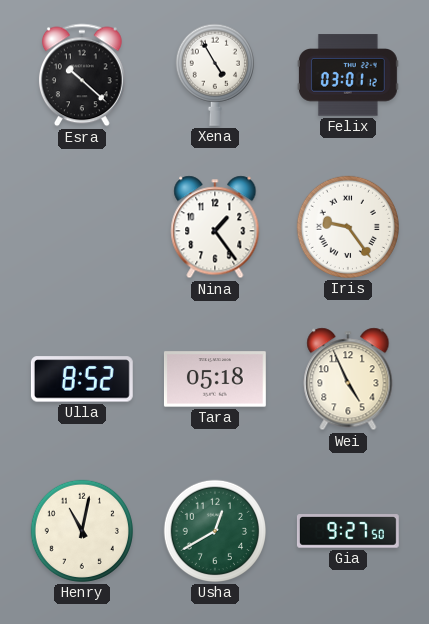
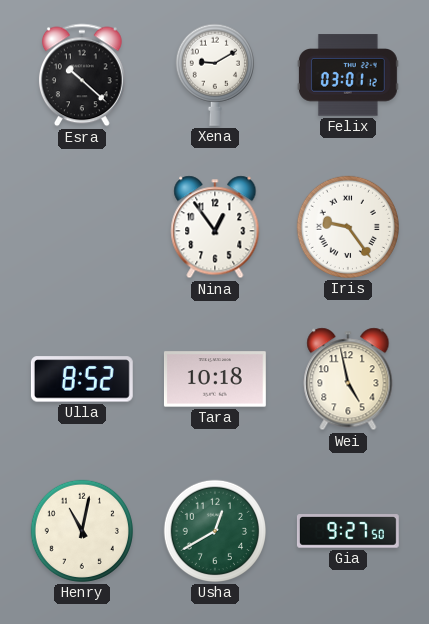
Xena: 4:55 -> 9:10 (215, 75)
Nina: 1:24 -> 12:54 (215, 227)
Tara: 05:18 -> 10:18 (215, 379)
Wei: 4:56 -> 4:58 (348, 379)
